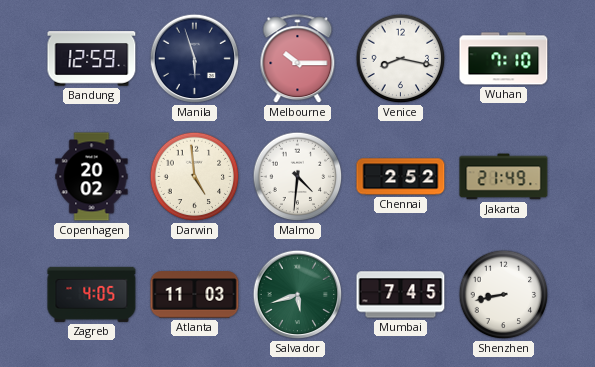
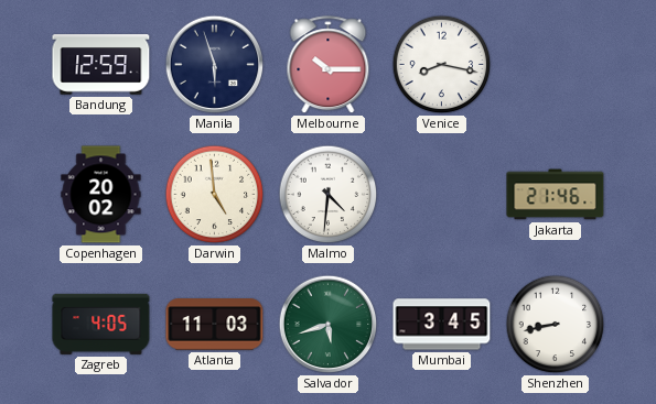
Wuhan: 7:10 -> none (504, 59)
Chennai: 2:52 -> none (401, 177)
Jakarta: 21:49 -> 21:46 (556, 195)
Mumbai: 7:45 -> 3:45 (442, 325)
